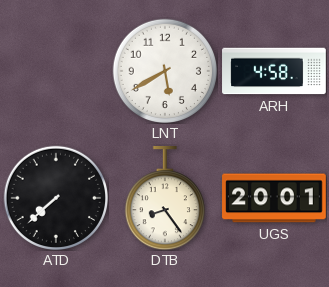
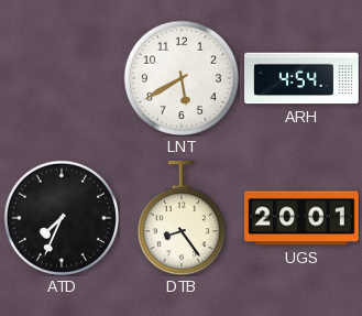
ARH: 4:58 -> 4:54 (301, 78)
ATD: 7:38 -> 7:34 (61, 217)
